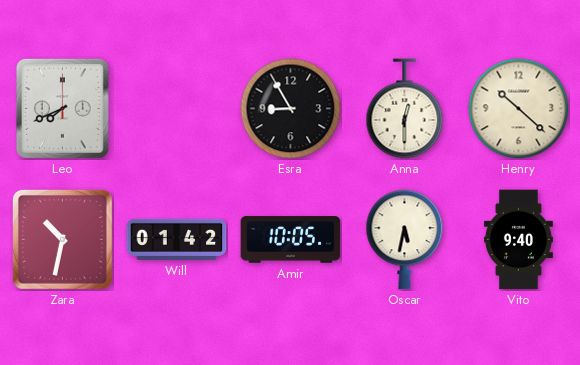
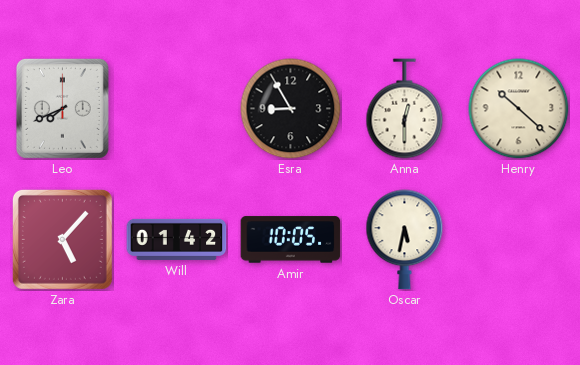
Zara: 10:32 -> 5:07 (62, 239)
Vito: 9:40 -> none (518, 240)
